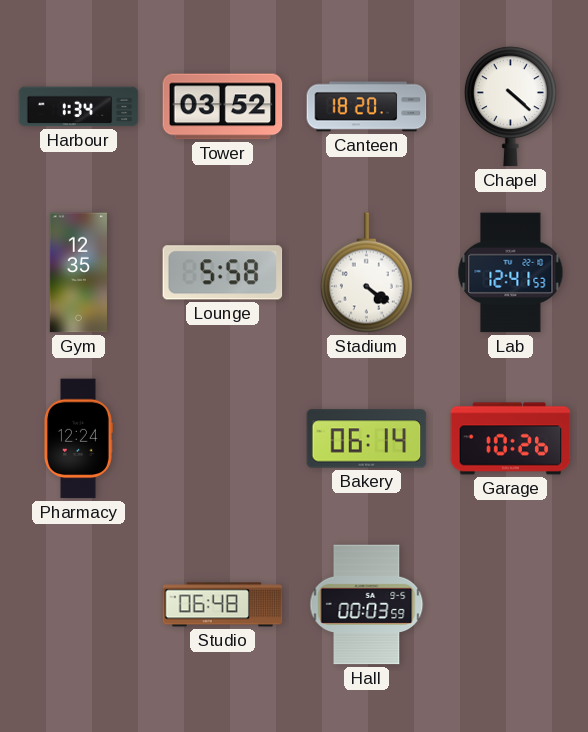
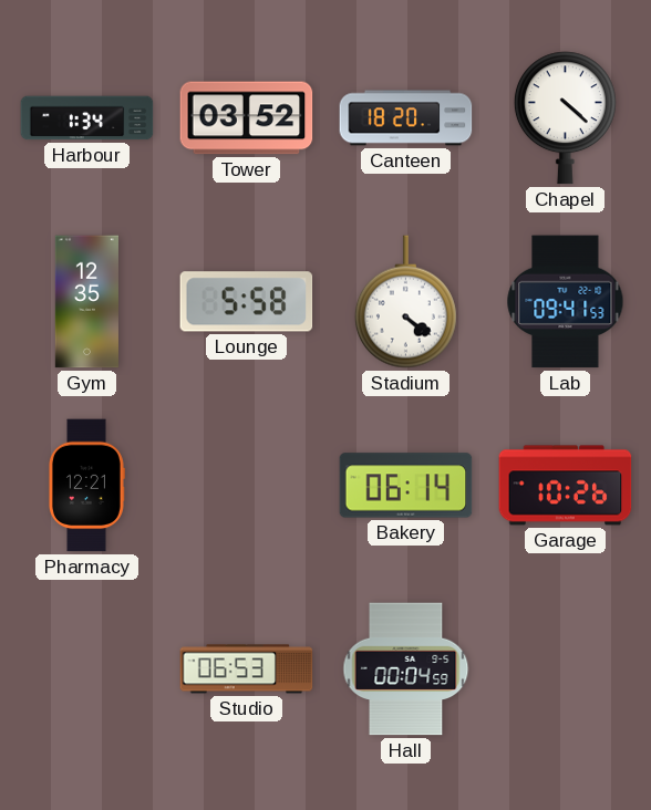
Lab: 12:41 -> 09:41 (566, 302)
Pharmacy: 12:24 -> 12:21 (87, 486)
Studio: 06:48 -> 06:53 (247, 669)
Hall: 00:03 -> 00:04 (406, 669)
